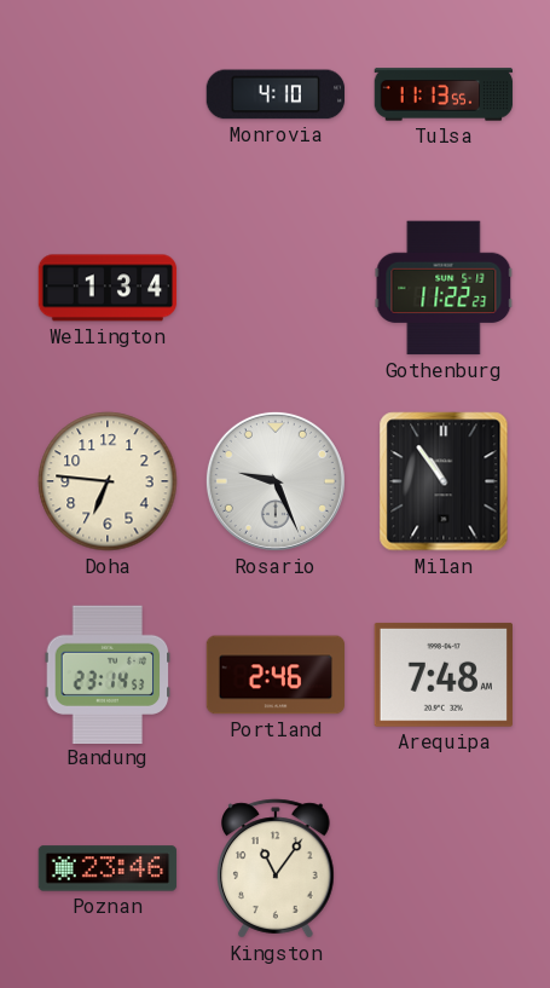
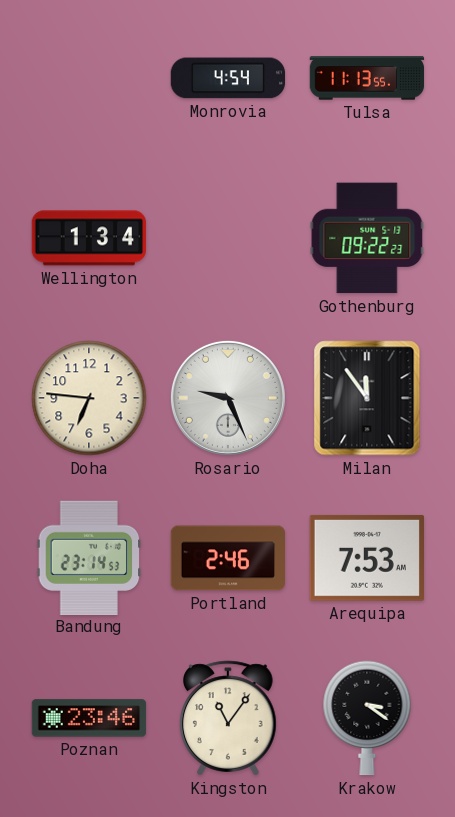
Monrovia: 4:10 -> 4:54 (228, 78)
Gothenburg: 11:22 -> 09:22 (367, 238)
Milan: 10:54 -> 11:54 (367, 398)
Arequipa: 7:48 -> 7:53 (366, 558)
Krakow: none -> 3:21 (367, 718)
